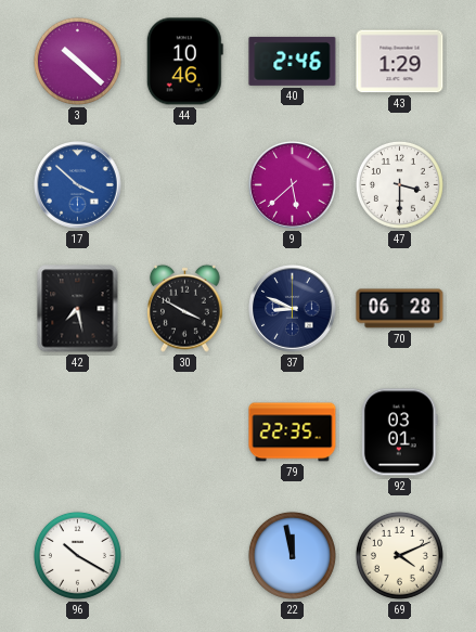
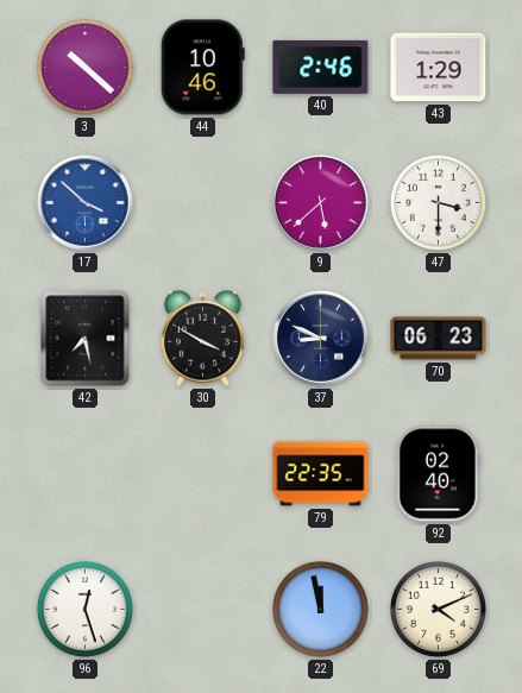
70: 06:28 -> 06:23 (439, 339)
92: 03:01 -> 02:40 (438, 474)
96: 10:20 -> 12:27 (84, 609)
